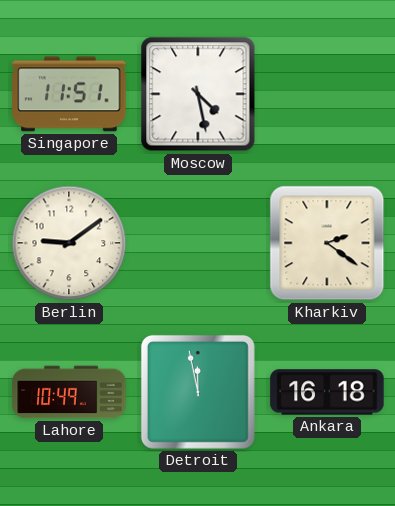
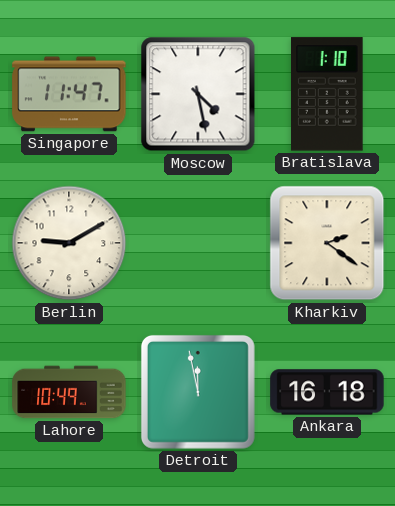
Singapore: 11:51 -> 11:47 (69, 94)
Bratislava: none -> 1:10 (327, 94)
Berlin: 9:09 -> 9:10 (69, 243)
